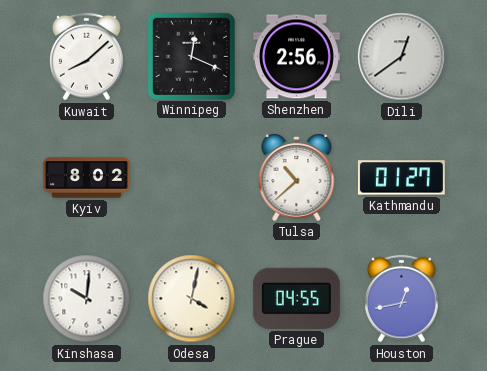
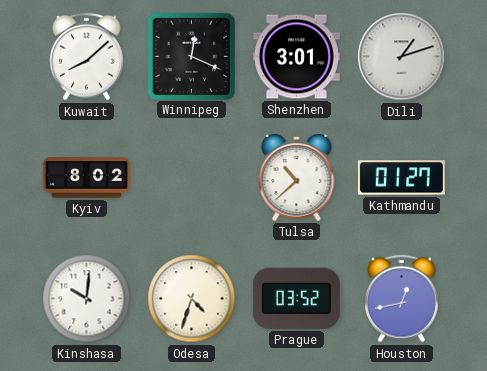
Shenzhen: 2:56 -> 3:01 (296, 57)
Dili: 12:39 -> 1:12 (402, 57)
Odesa: 4:02 -> 4:33 (192, 299)
Prague: 04:55 -> 03:52 (296, 298)
